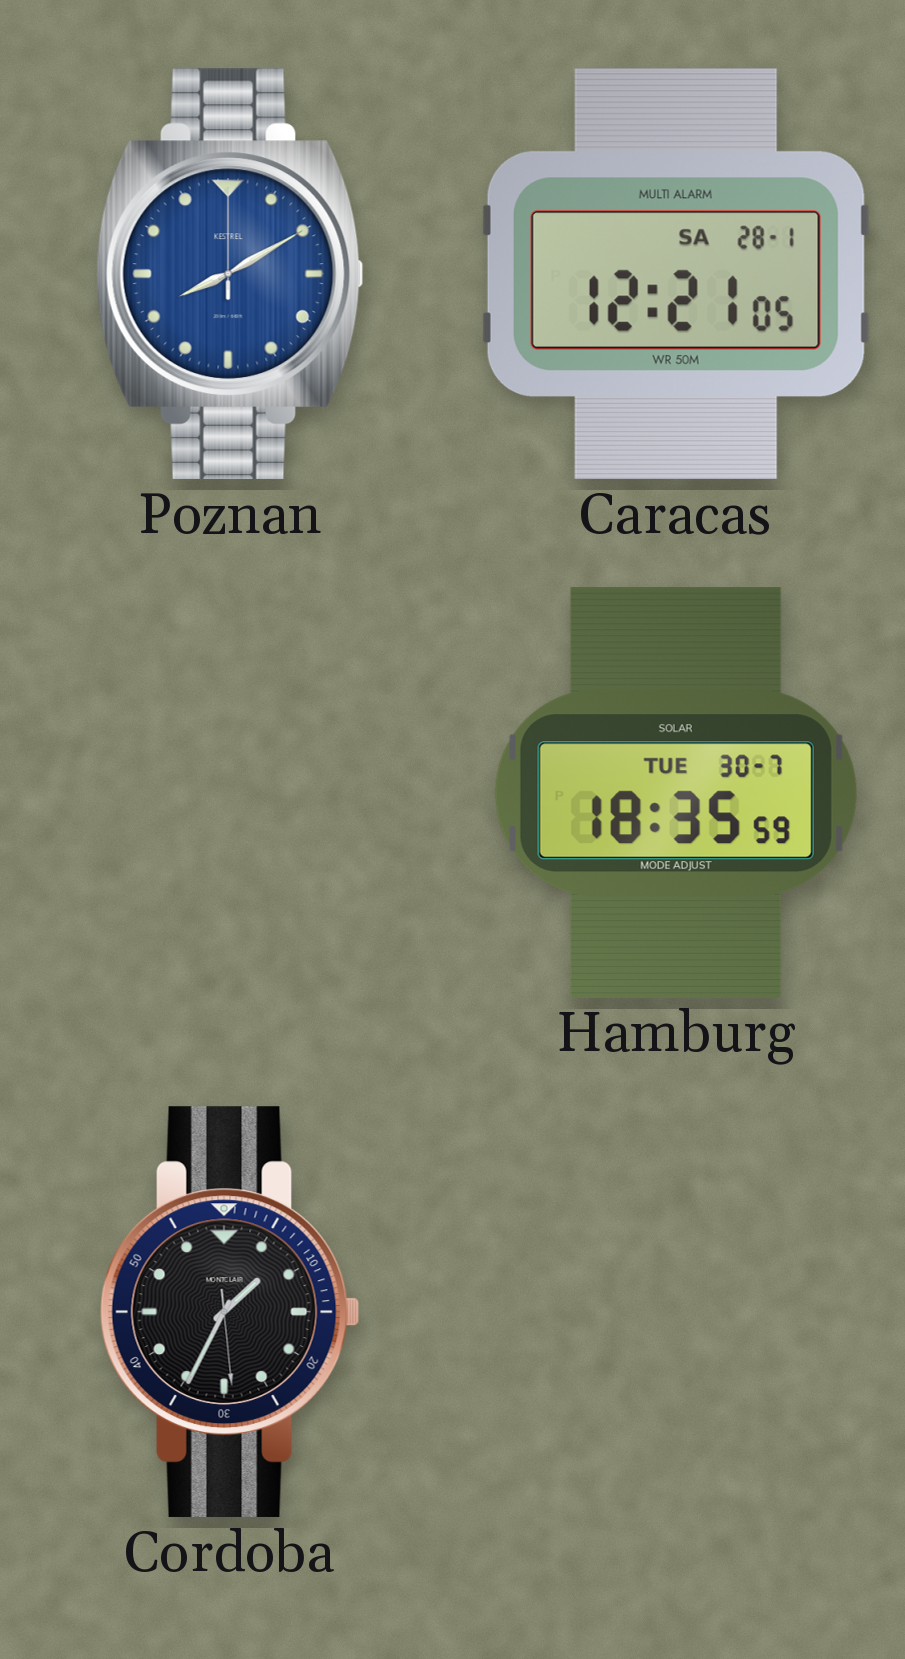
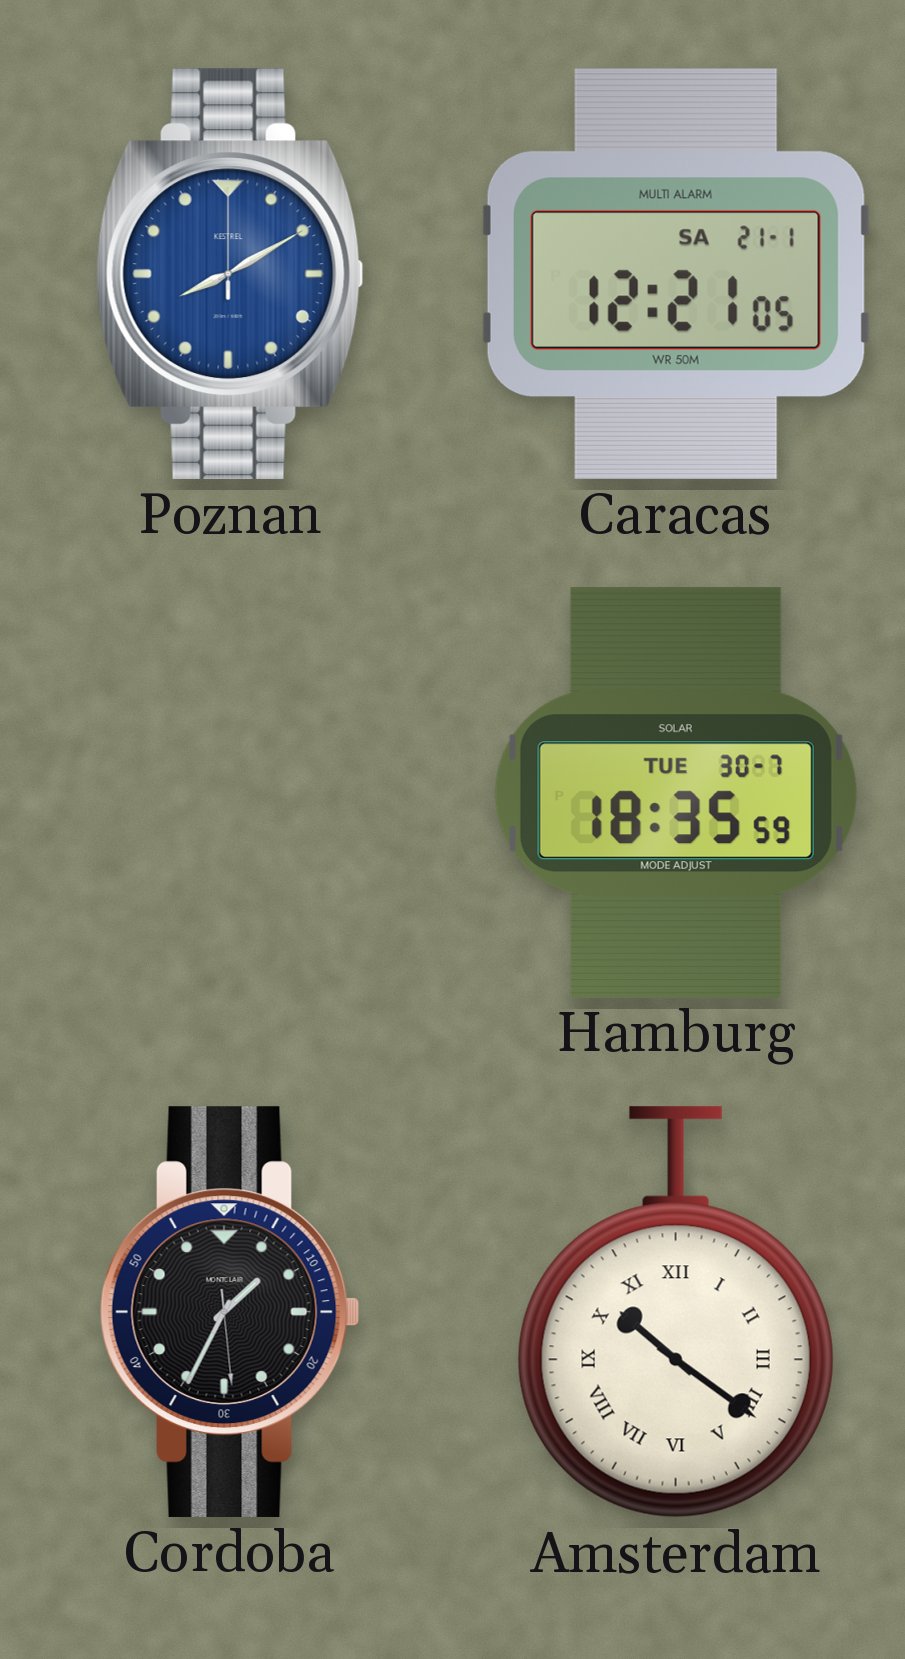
Caracas date: SA 28-1 -> SA 21-1 (676, 274)
Amsterdam: none -> 10:21 (676, 1312)
